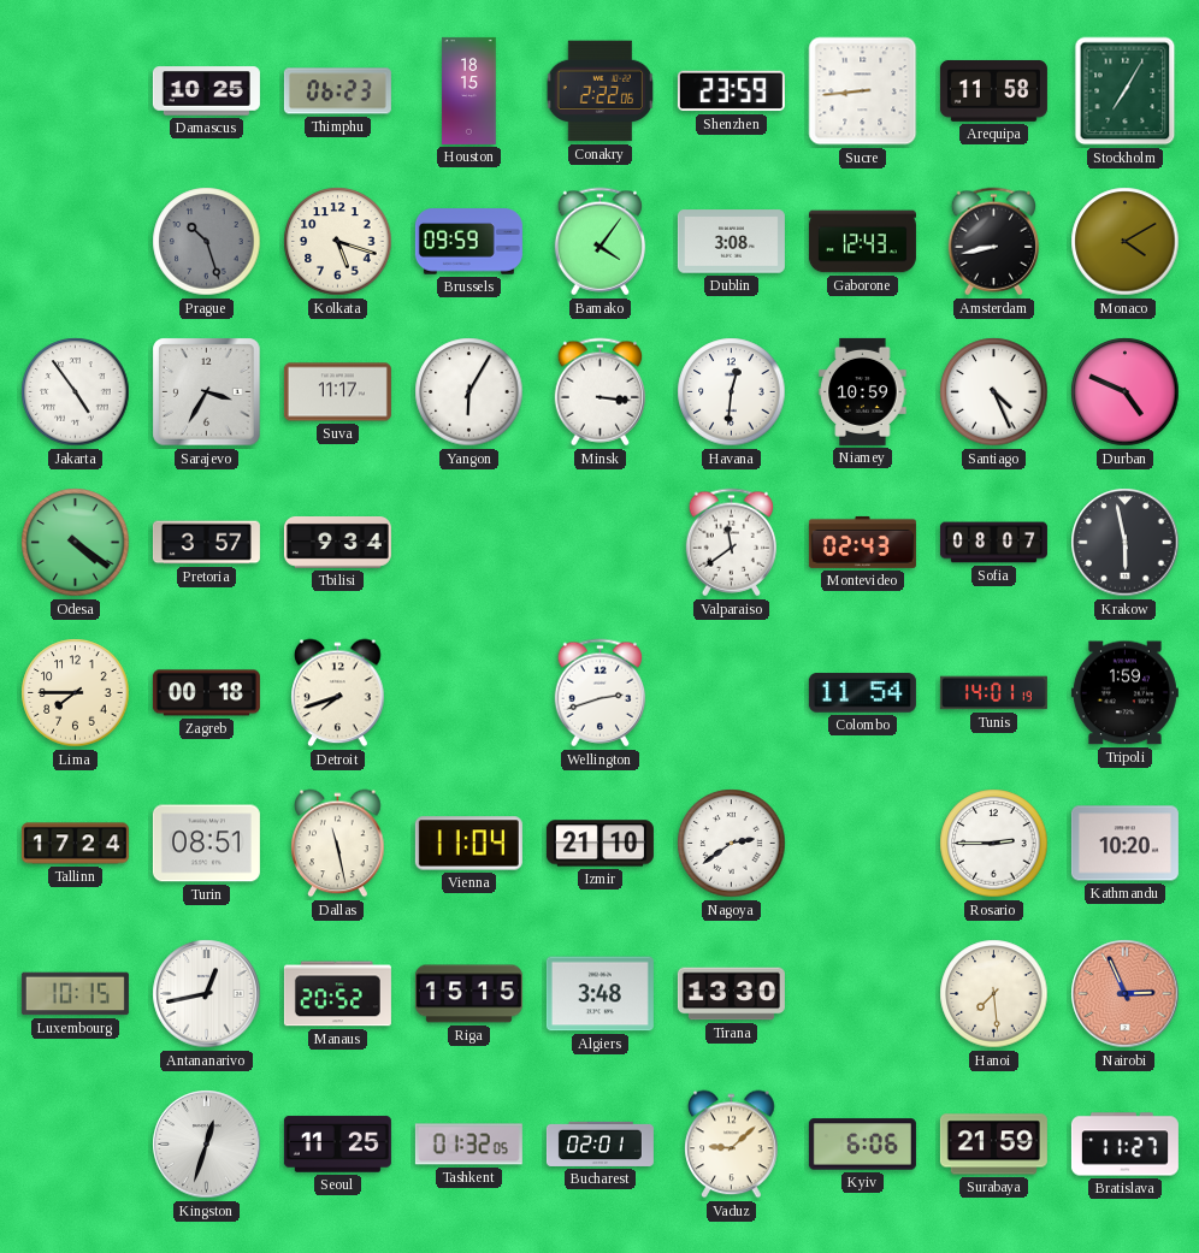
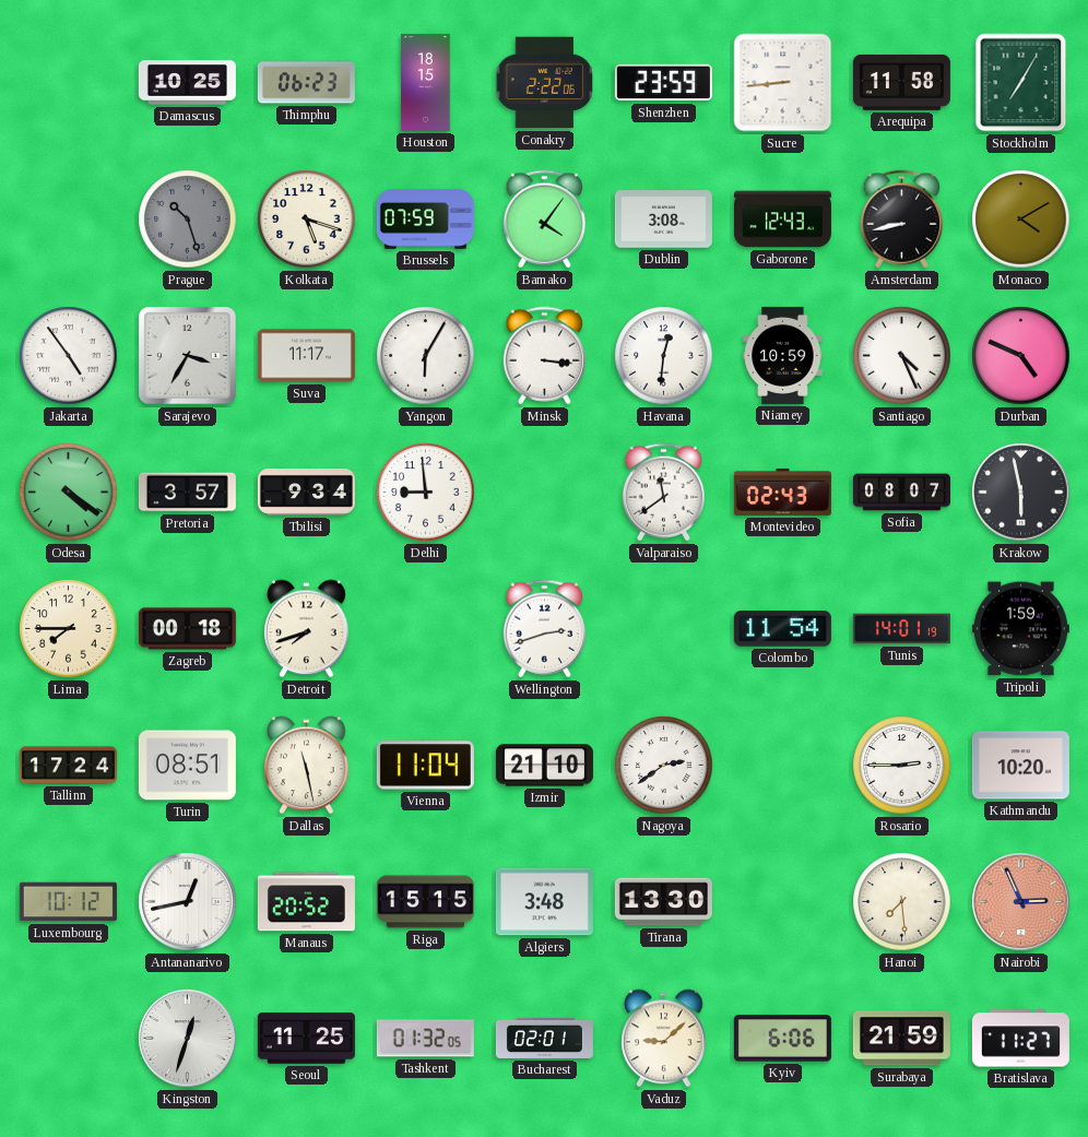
Brussels: 09:59 -> 07:59 (425, 220)
Delhi: none -> 8:59 (426, 493)
Luxembourg: 10:15 -> 10:12 (68, 902)
